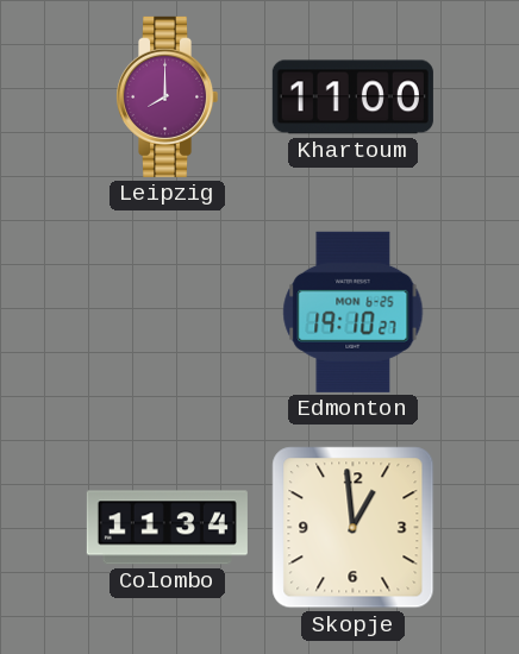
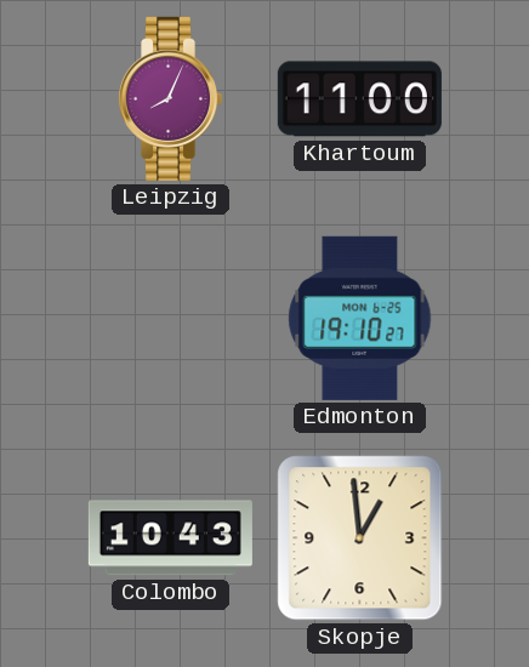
Leipzig: 8:00 -> 8:04 (171, 98)
Colombo: 11:34 -> 10:43 (170, 538)
